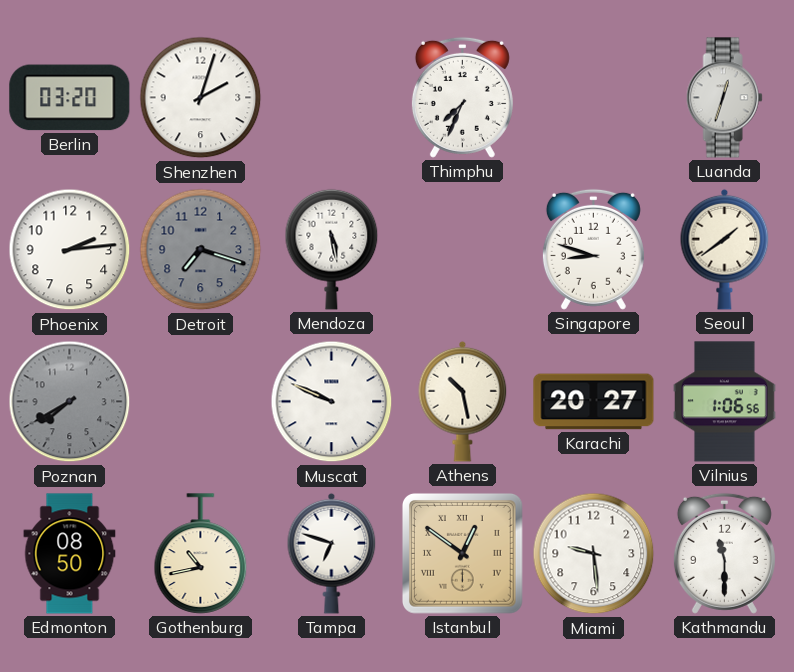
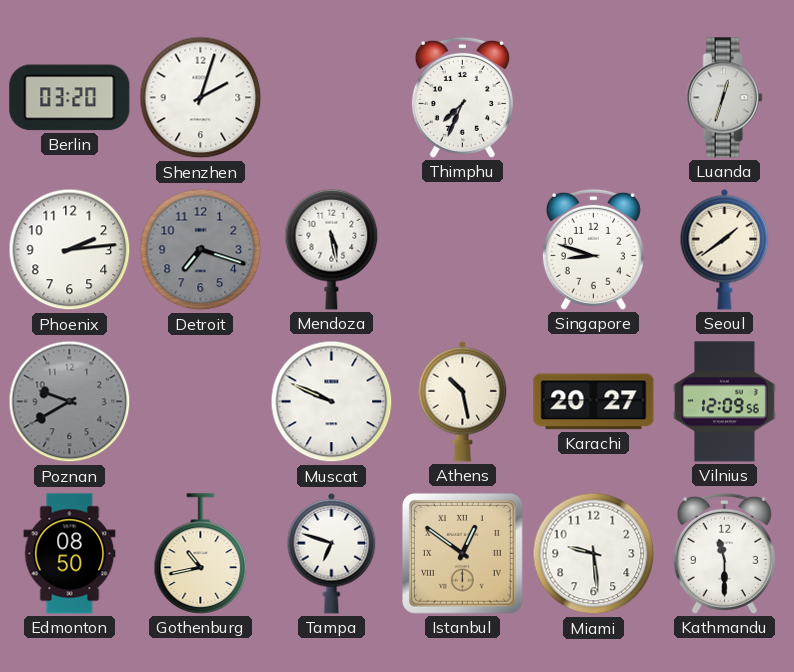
Poznan: 7:40 -> 9:40 (70, 402)
Vilnius: 1:06 -> 12:09 (725, 402)
